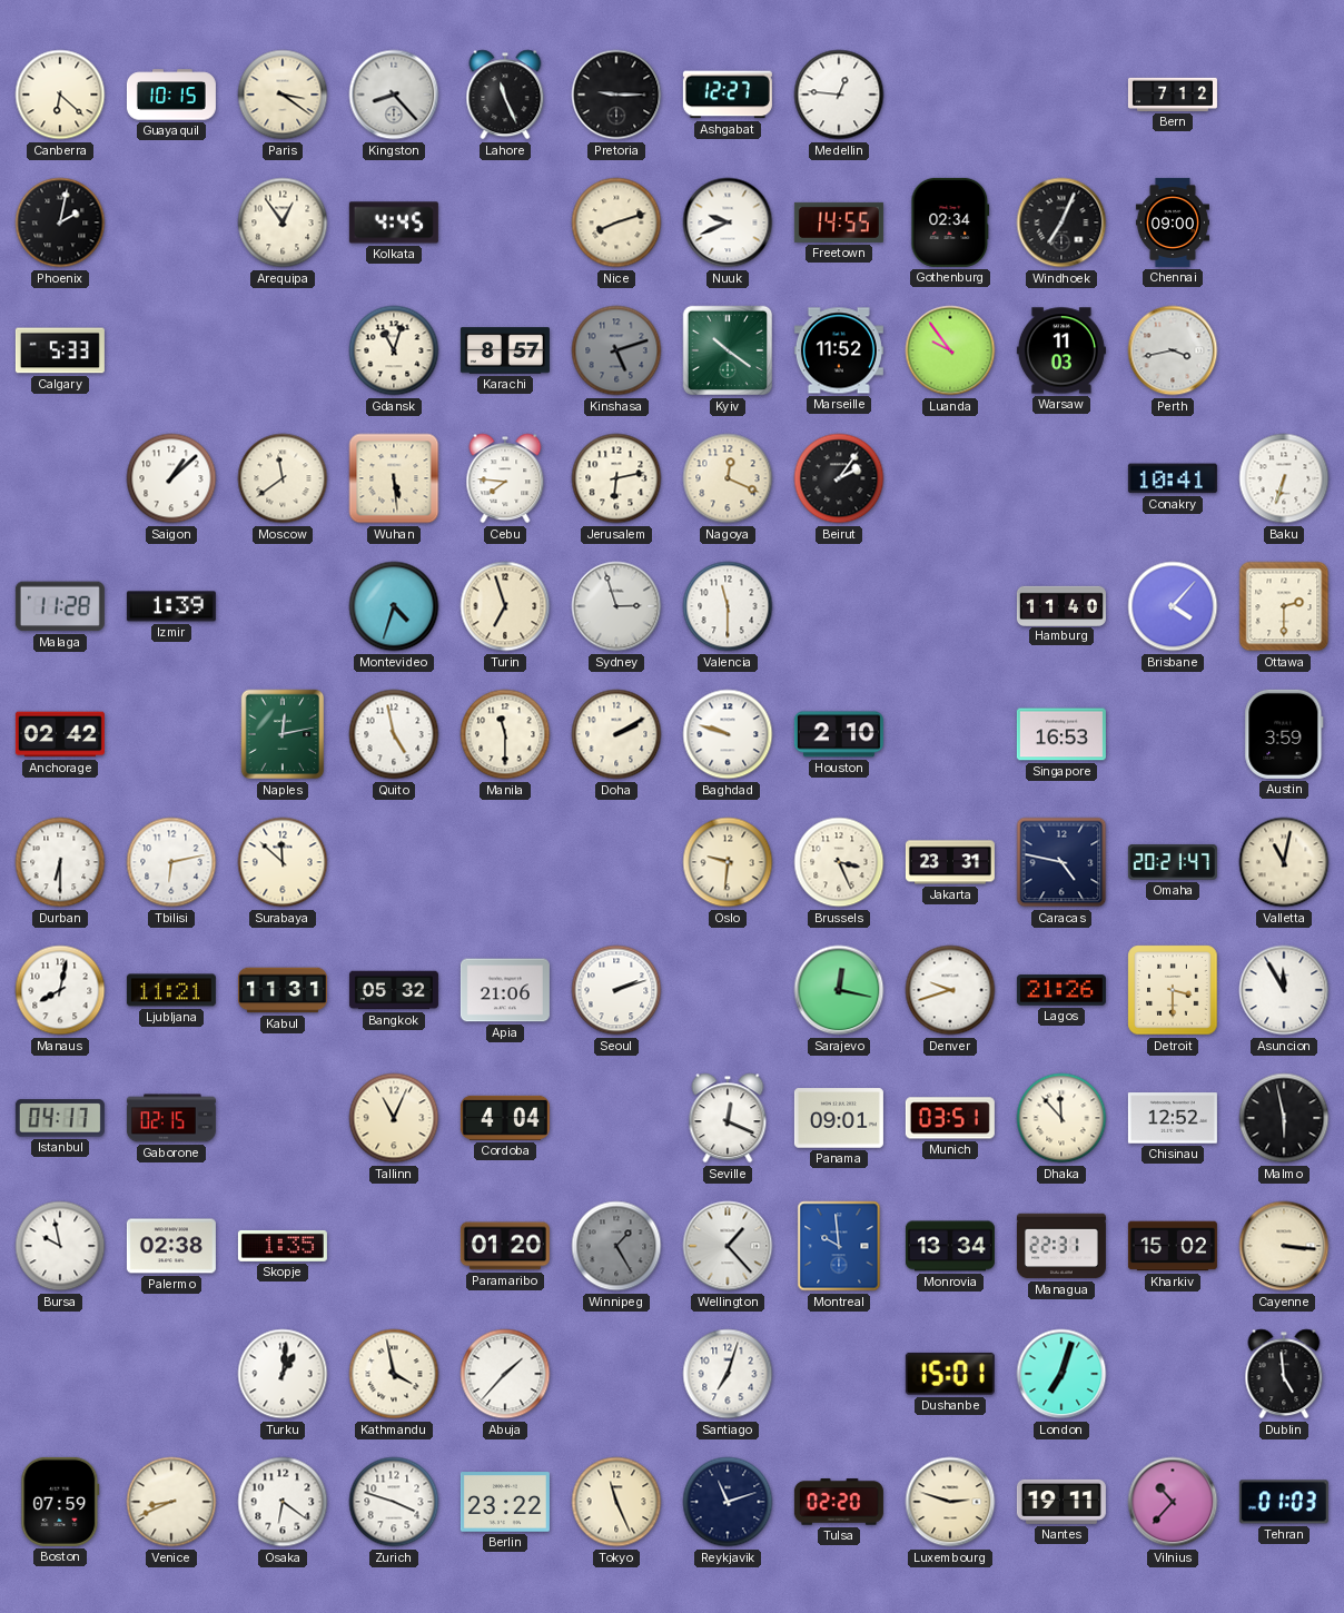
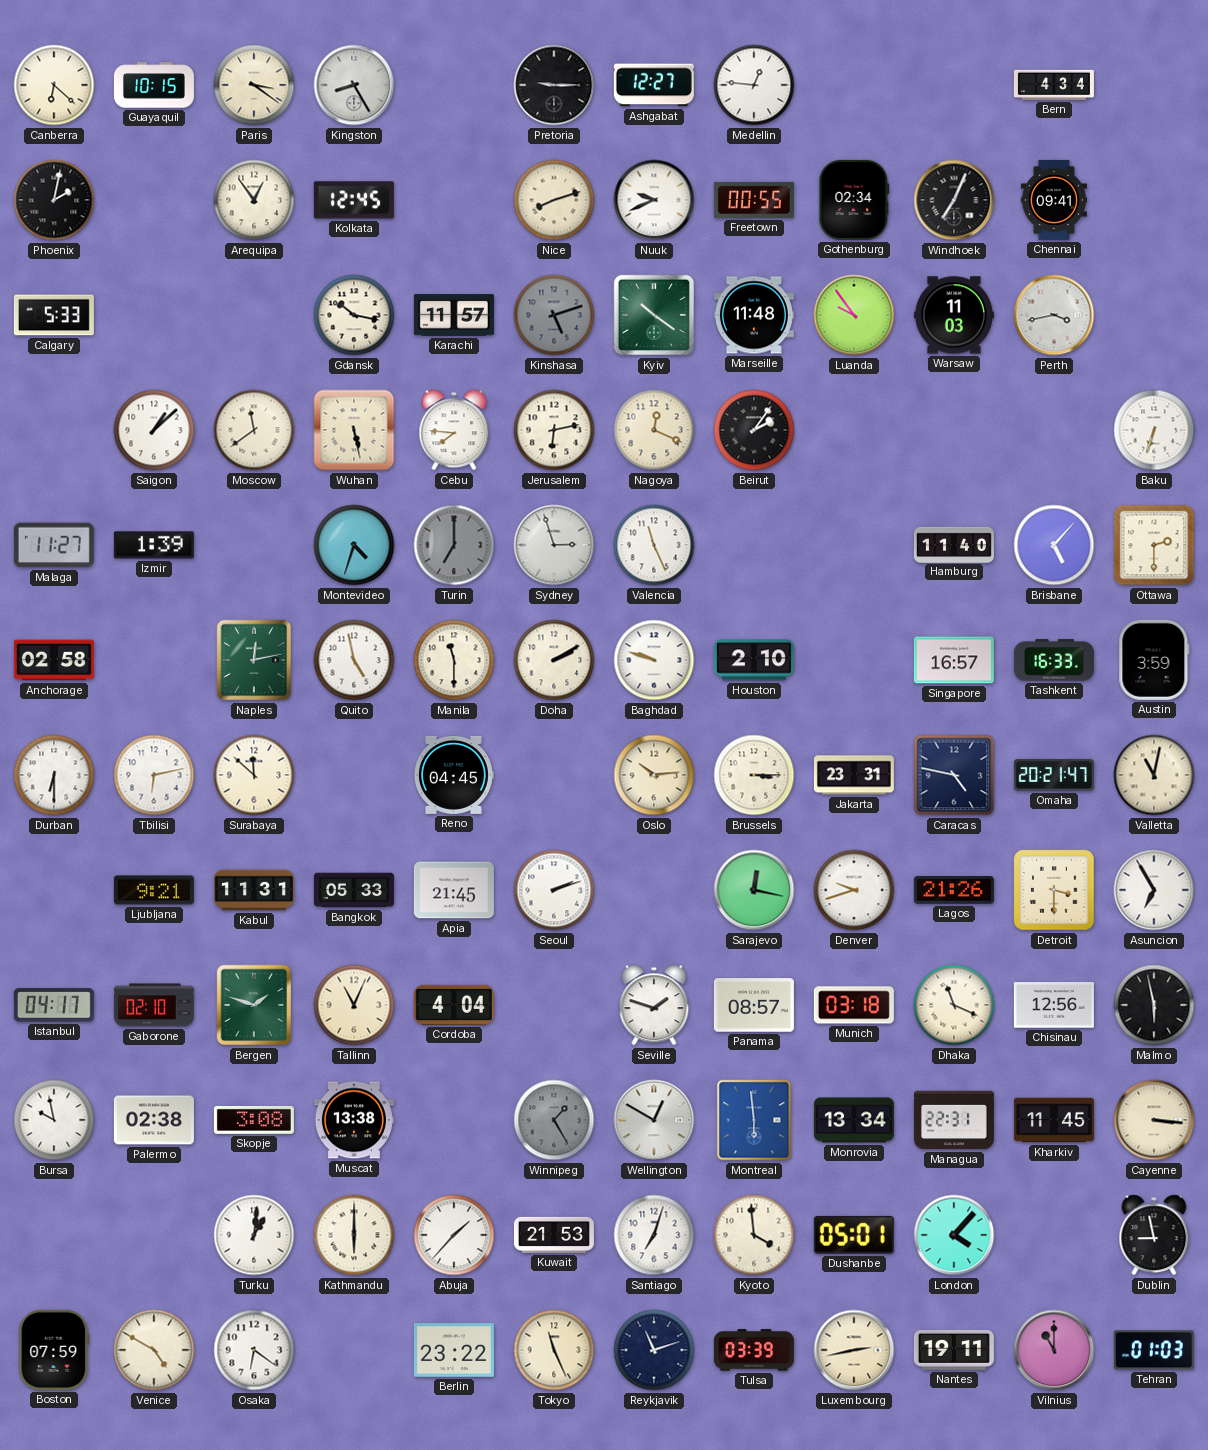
Kingston: 8:23 -> 8:25 (354, 85)
Lahore: 11:26 -> none (505, 95)
Bern: 7:12 -> 4:34 (1054, 85)
Kolkata: 4:45 -> 12:45 (354, 200)
Freetown: 14:55 -> 00:55 (754, 200)
Chennai: 09:00 -> 09:41 (1054, 200)
Gdansk: 11:03 -> 10:17 (354, 315)
Karachi: 8:57 -> 11:57 (454, 315)
Marseille: 11:52 -> 11:48 (754, 315)
Wuhan: 5:29 -> 5:28 (354, 430)
Conakry: 10:41 -> none (1173, 478)
Malaga: 11:28 -> 11:27 (54, 545)
Turin: 6:57 -> 7:00 (454, 545)
Turin dial: cream -> grey (454, 545)
Valencia: 11:30 -> 11:26 (654, 545)
Brisbane: 4:07 -> 5:07 (1054, 545)
Anchorage: 02:42 -> 02:58 (54, 660)
Singapore: 16:53 -> 16:57 (954, 660)
Tashkent: none -> 16:33 (1054, 660)
Reno: none -> 04:45 (453, 775)
Oslo: 9:31 -> 10:14 (654, 775)
Brussels: 3:26 -> 3:15 (754, 775)
Manaus: 8:02 -> none (60, 990)
Ljubljana: 11:21 -> 9:21 (154, 890)
Bangkok: 05:32 -> 05:33 (354, 890)
Apia: 21:06 -> 21:45 (454, 890)
Asuncion: 11:55 -> 6:55 (1154, 890)
Gaborone: 02:15 -> 02:10 (154, 1005)
Bergen: none -> 1:48 (254, 1005)
Seville: 12:19 -> 1:48 (654, 1005)
Panama: 09:01 -> 08:57 (754, 1005)
Munich: 03:51 -> 03:18 (854, 1005)
Dhaka: 11:53 -> 11:19 (954, 1005)
Chisinau: 12:52 -> 12:56 (1054, 1005)
Skopje: 1:35 -> 3:08 (254, 1120)
Muscat: none -> 13:38 (354, 1120)
Paramaribo: 01:20 -> none (505, 1246)
Wellington: 1:23 -> 12:50 (654, 1120)
Montreal: 9:59 -> 5:59 (754, 1120)
Kharkiv: 15:02 -> 11:45 (1054, 1120)
Kathmandu: 3:58 -> 6:00 (354, 1235)
Kuwait: none -> 21:53 (554, 1235)
Kyoto: none -> 3:59 (754, 1235)
Dushanbe: 15:01 -> 05:01 (854, 1235)
London: 7:03 -> 4:07 (954, 1235)
Dublin: 4:59 -> 8:58 (1154, 1235)
Venice: 8:41 -> 4:50 (154, 1350)
Zurich: 3:48 -> none (394, 1502)
Tulsa: 02:20 -> 03:39 (754, 1350)
Luxembourg: 2:48 -> 2:43 (854, 1350)
Vilnius: 10:37 -> 11:00 (1054, 1350)
